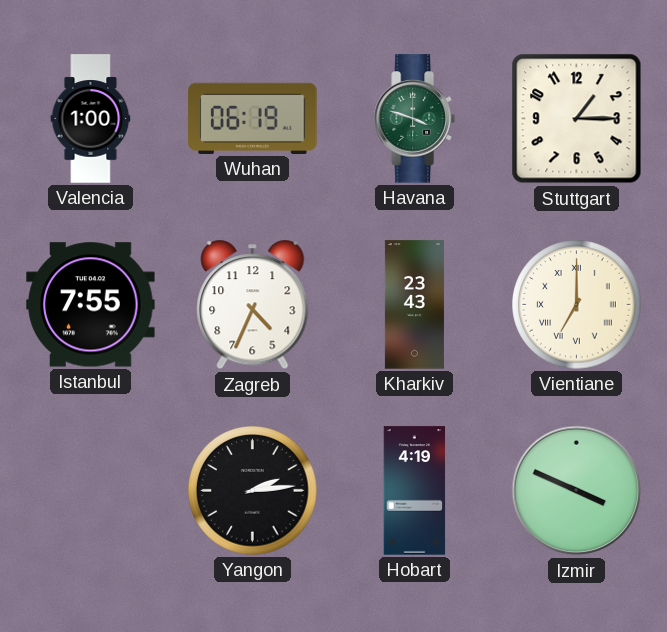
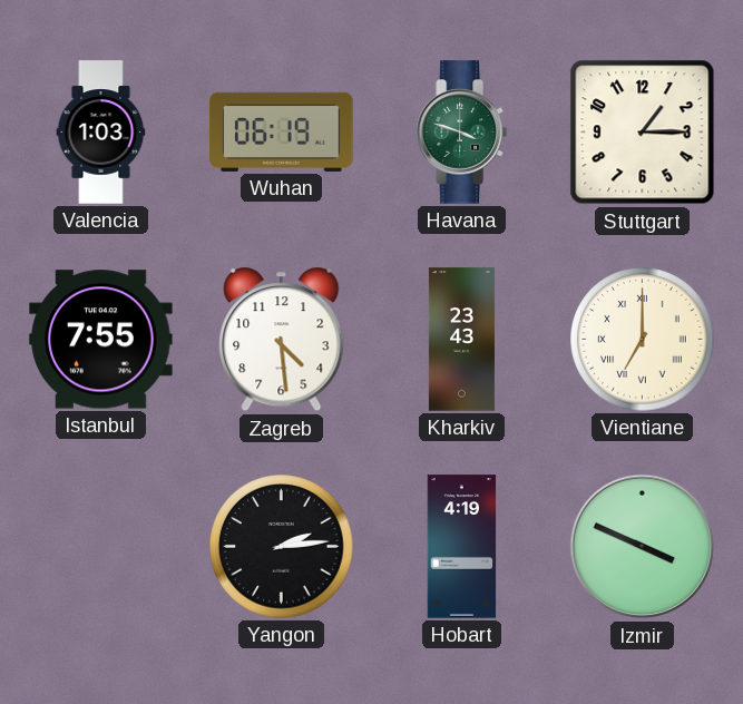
Valencia: 1:00 -> 1:03 (101, 133)
Zagreb: 4:34 -> 4:29 (282, 340)
